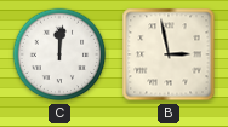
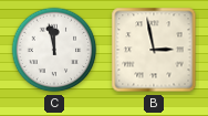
C: 12:01 -> 11:58 (54, 50)
